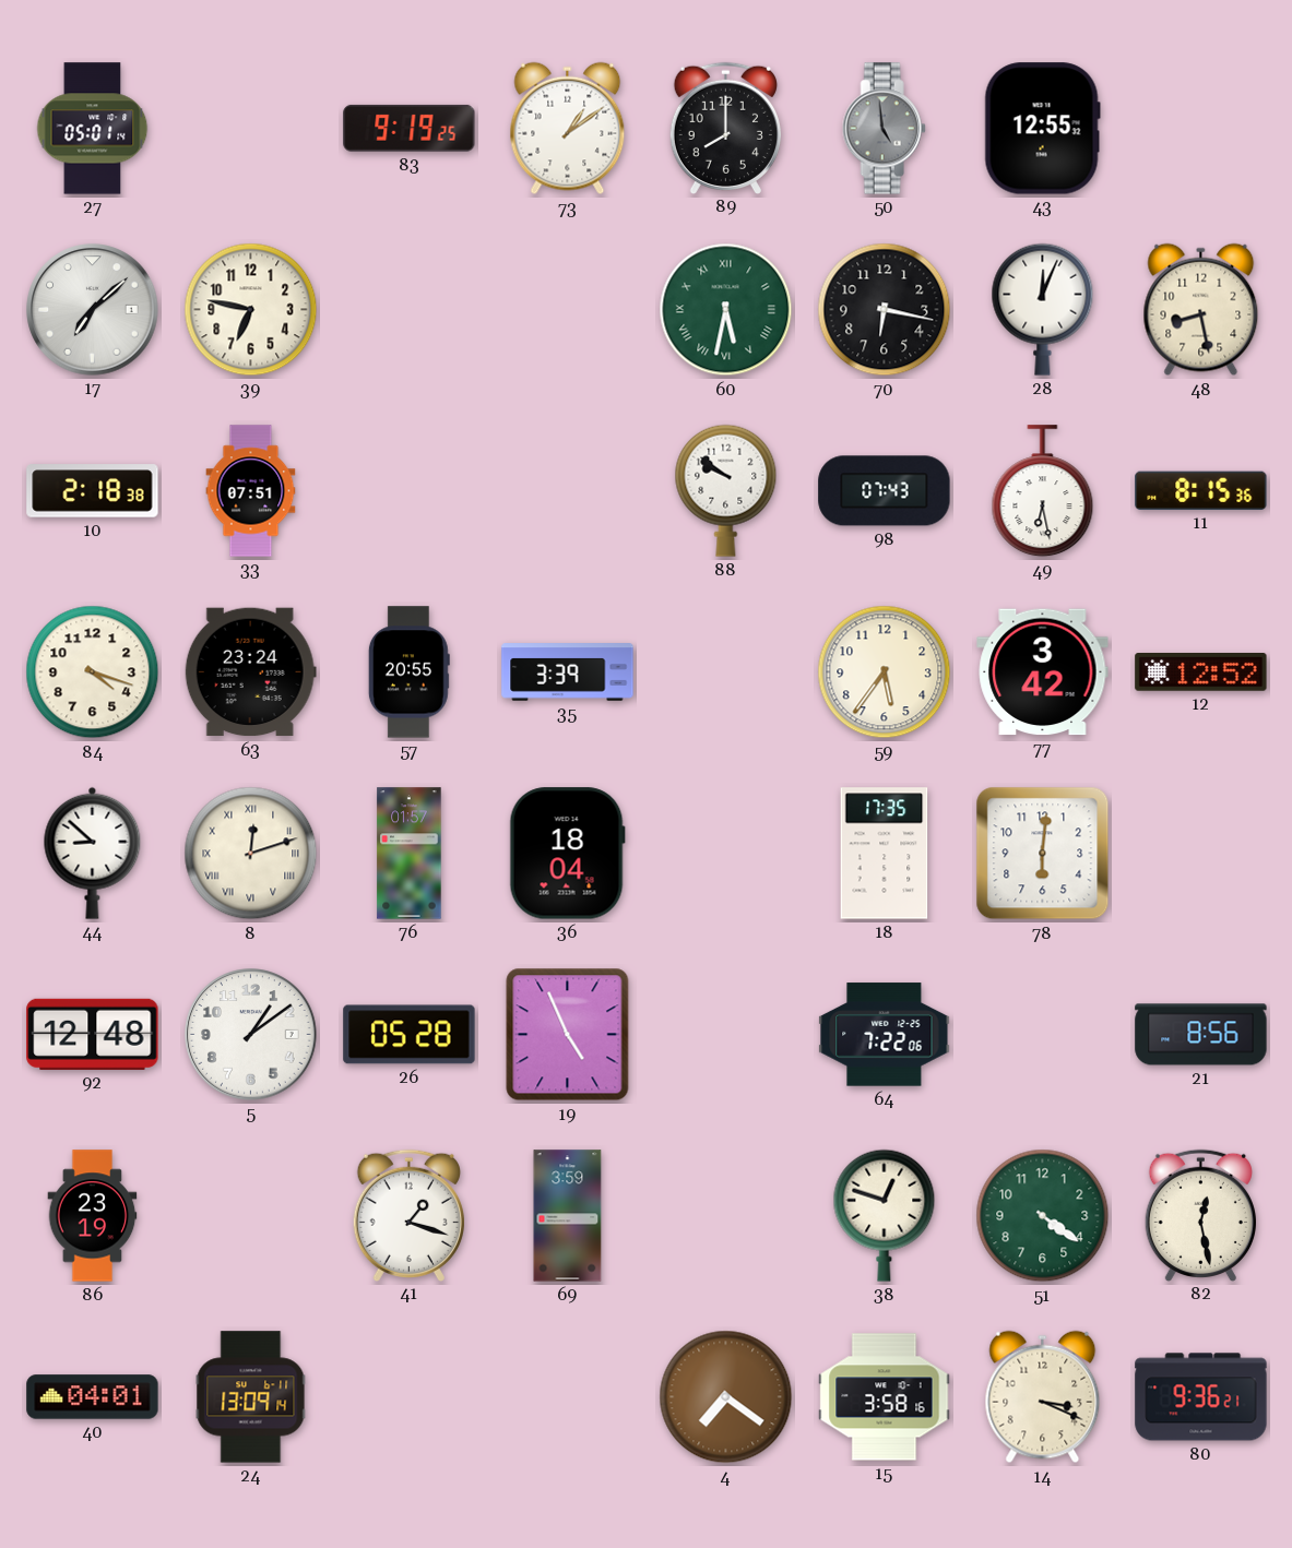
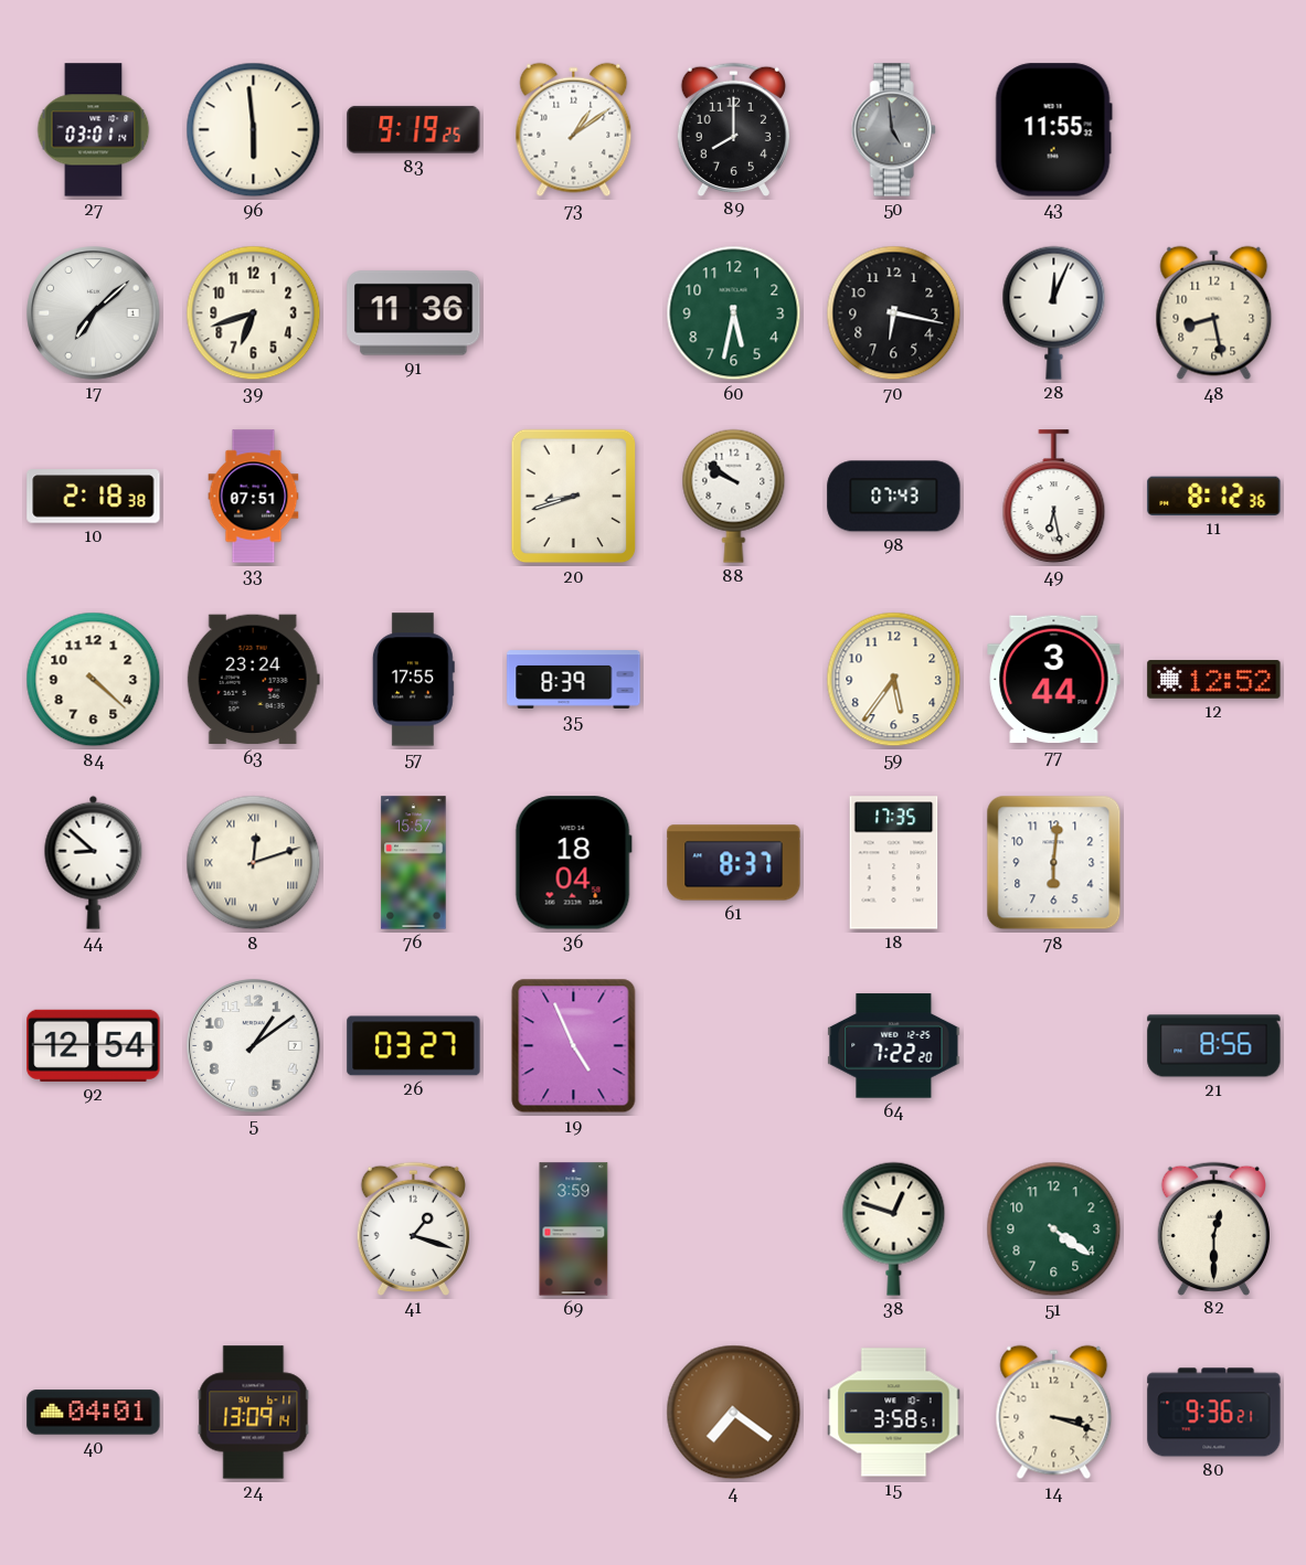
27: 05:01 -> 03:01 (94, 130)
96: none -> 5:59 (254, 130)
43: 12:55 -> 11:55 (1053, 130)
39: 6:47 -> 6:42 (254, 313)
91: none -> 11:36 (414, 313)
60 numerals: Roman -> Arabic (734, 313)
20: none -> 8:42 (574, 497)
11: 8:15 -> 8:12 (1214, 496)
84: 4:18 -> 4:22 (94, 680)
57: 20:55 -> 17:55 (413, 680)
35: 3:39 -> 8:39 (574, 680)
77: 3:42 -> 3:44 (1054, 680)
76: 01:57 -> 15:57 (414, 863)
61: none -> 8:37 (734, 863)
92: 12:48 -> 12:54 (94, 1045)
26: 05:28 -> 03:27 (414, 1046)
64: 7:22:06 -> 7:22:20 (894, 1046)
86: 23:19 -> none (93, 1216)
82: 12:28 -> 12:30 (1213, 1228)
15: 3:58:16 -> 3:58:51 (894, 1413)
14: 3:19 -> 3:18 (1054, 1413)
